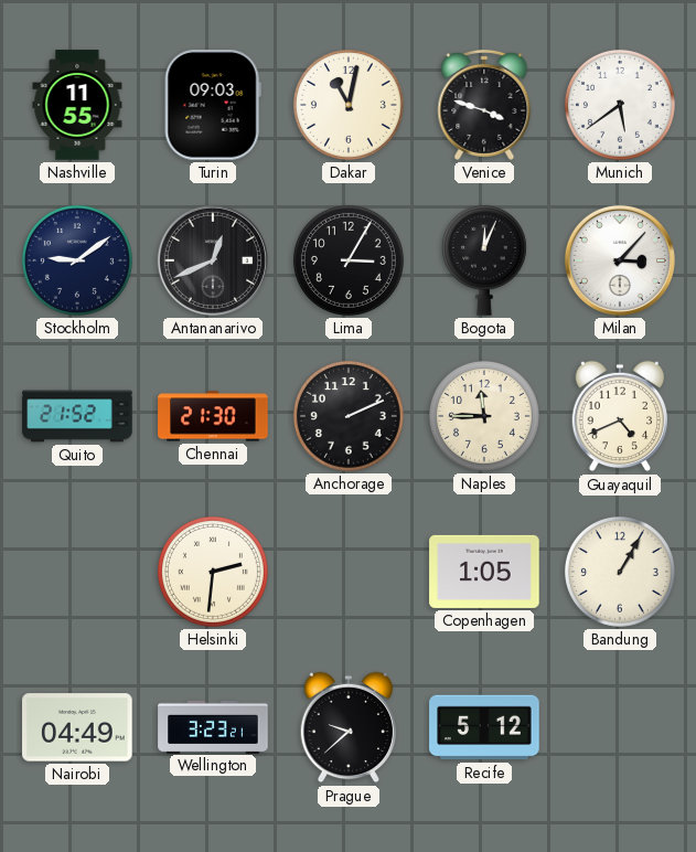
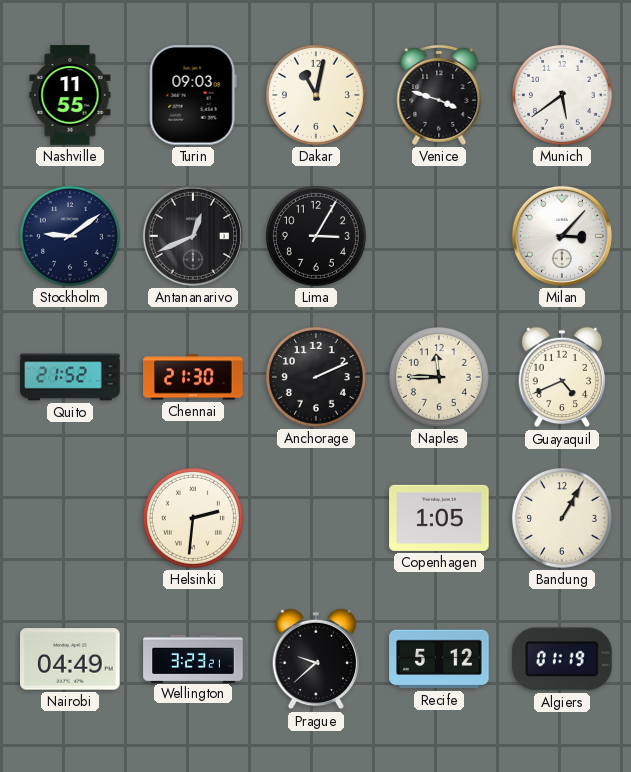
Bogota: 12:04 -> none (484, 260)
Algiers: none -> 01:19 (563, 659)
